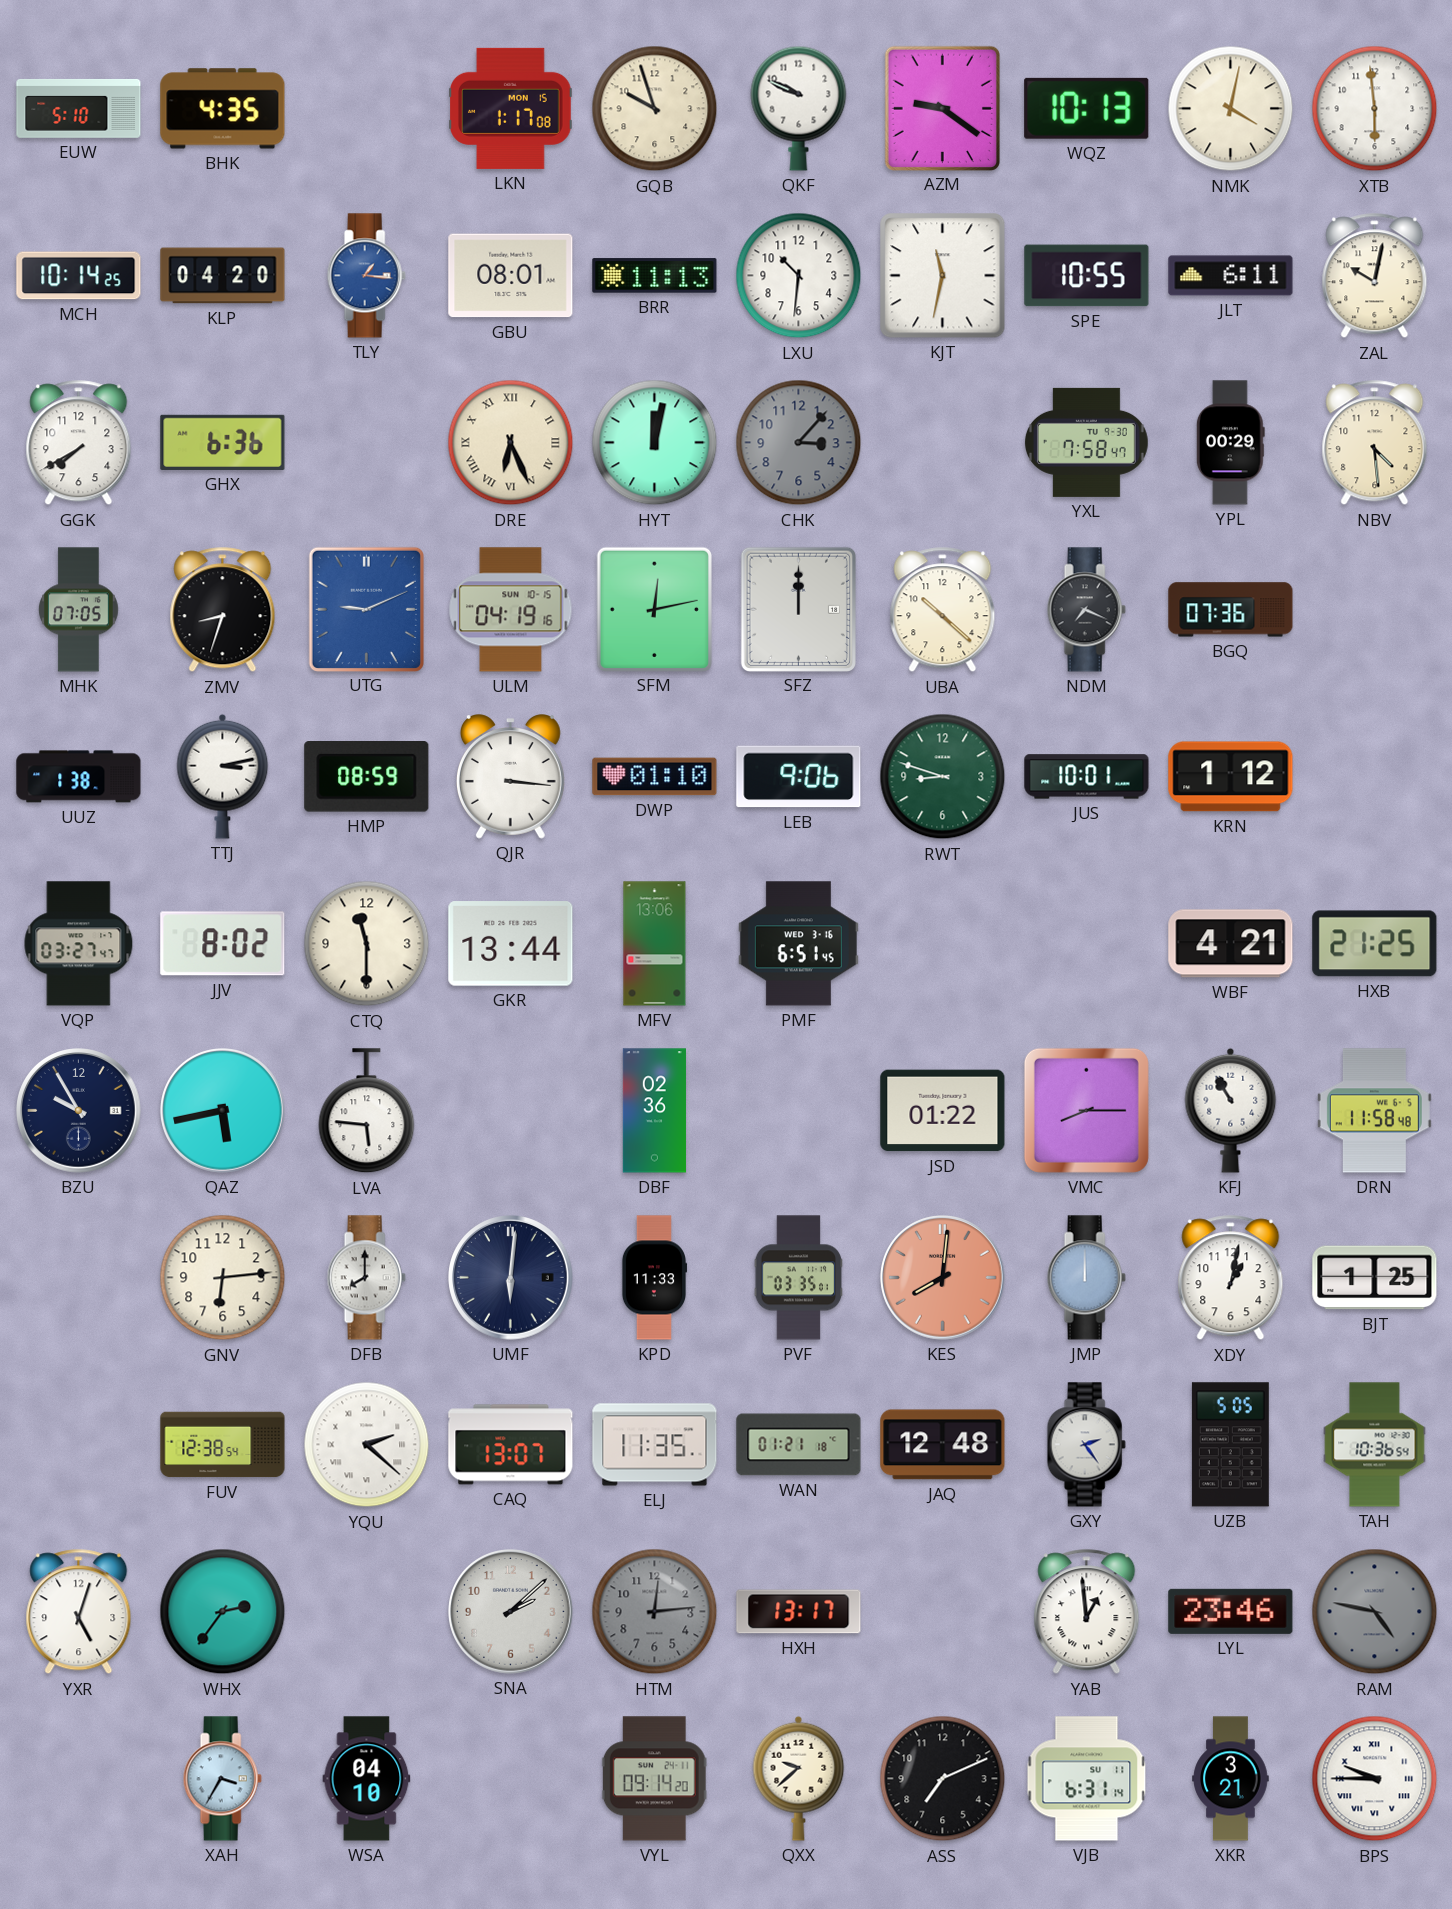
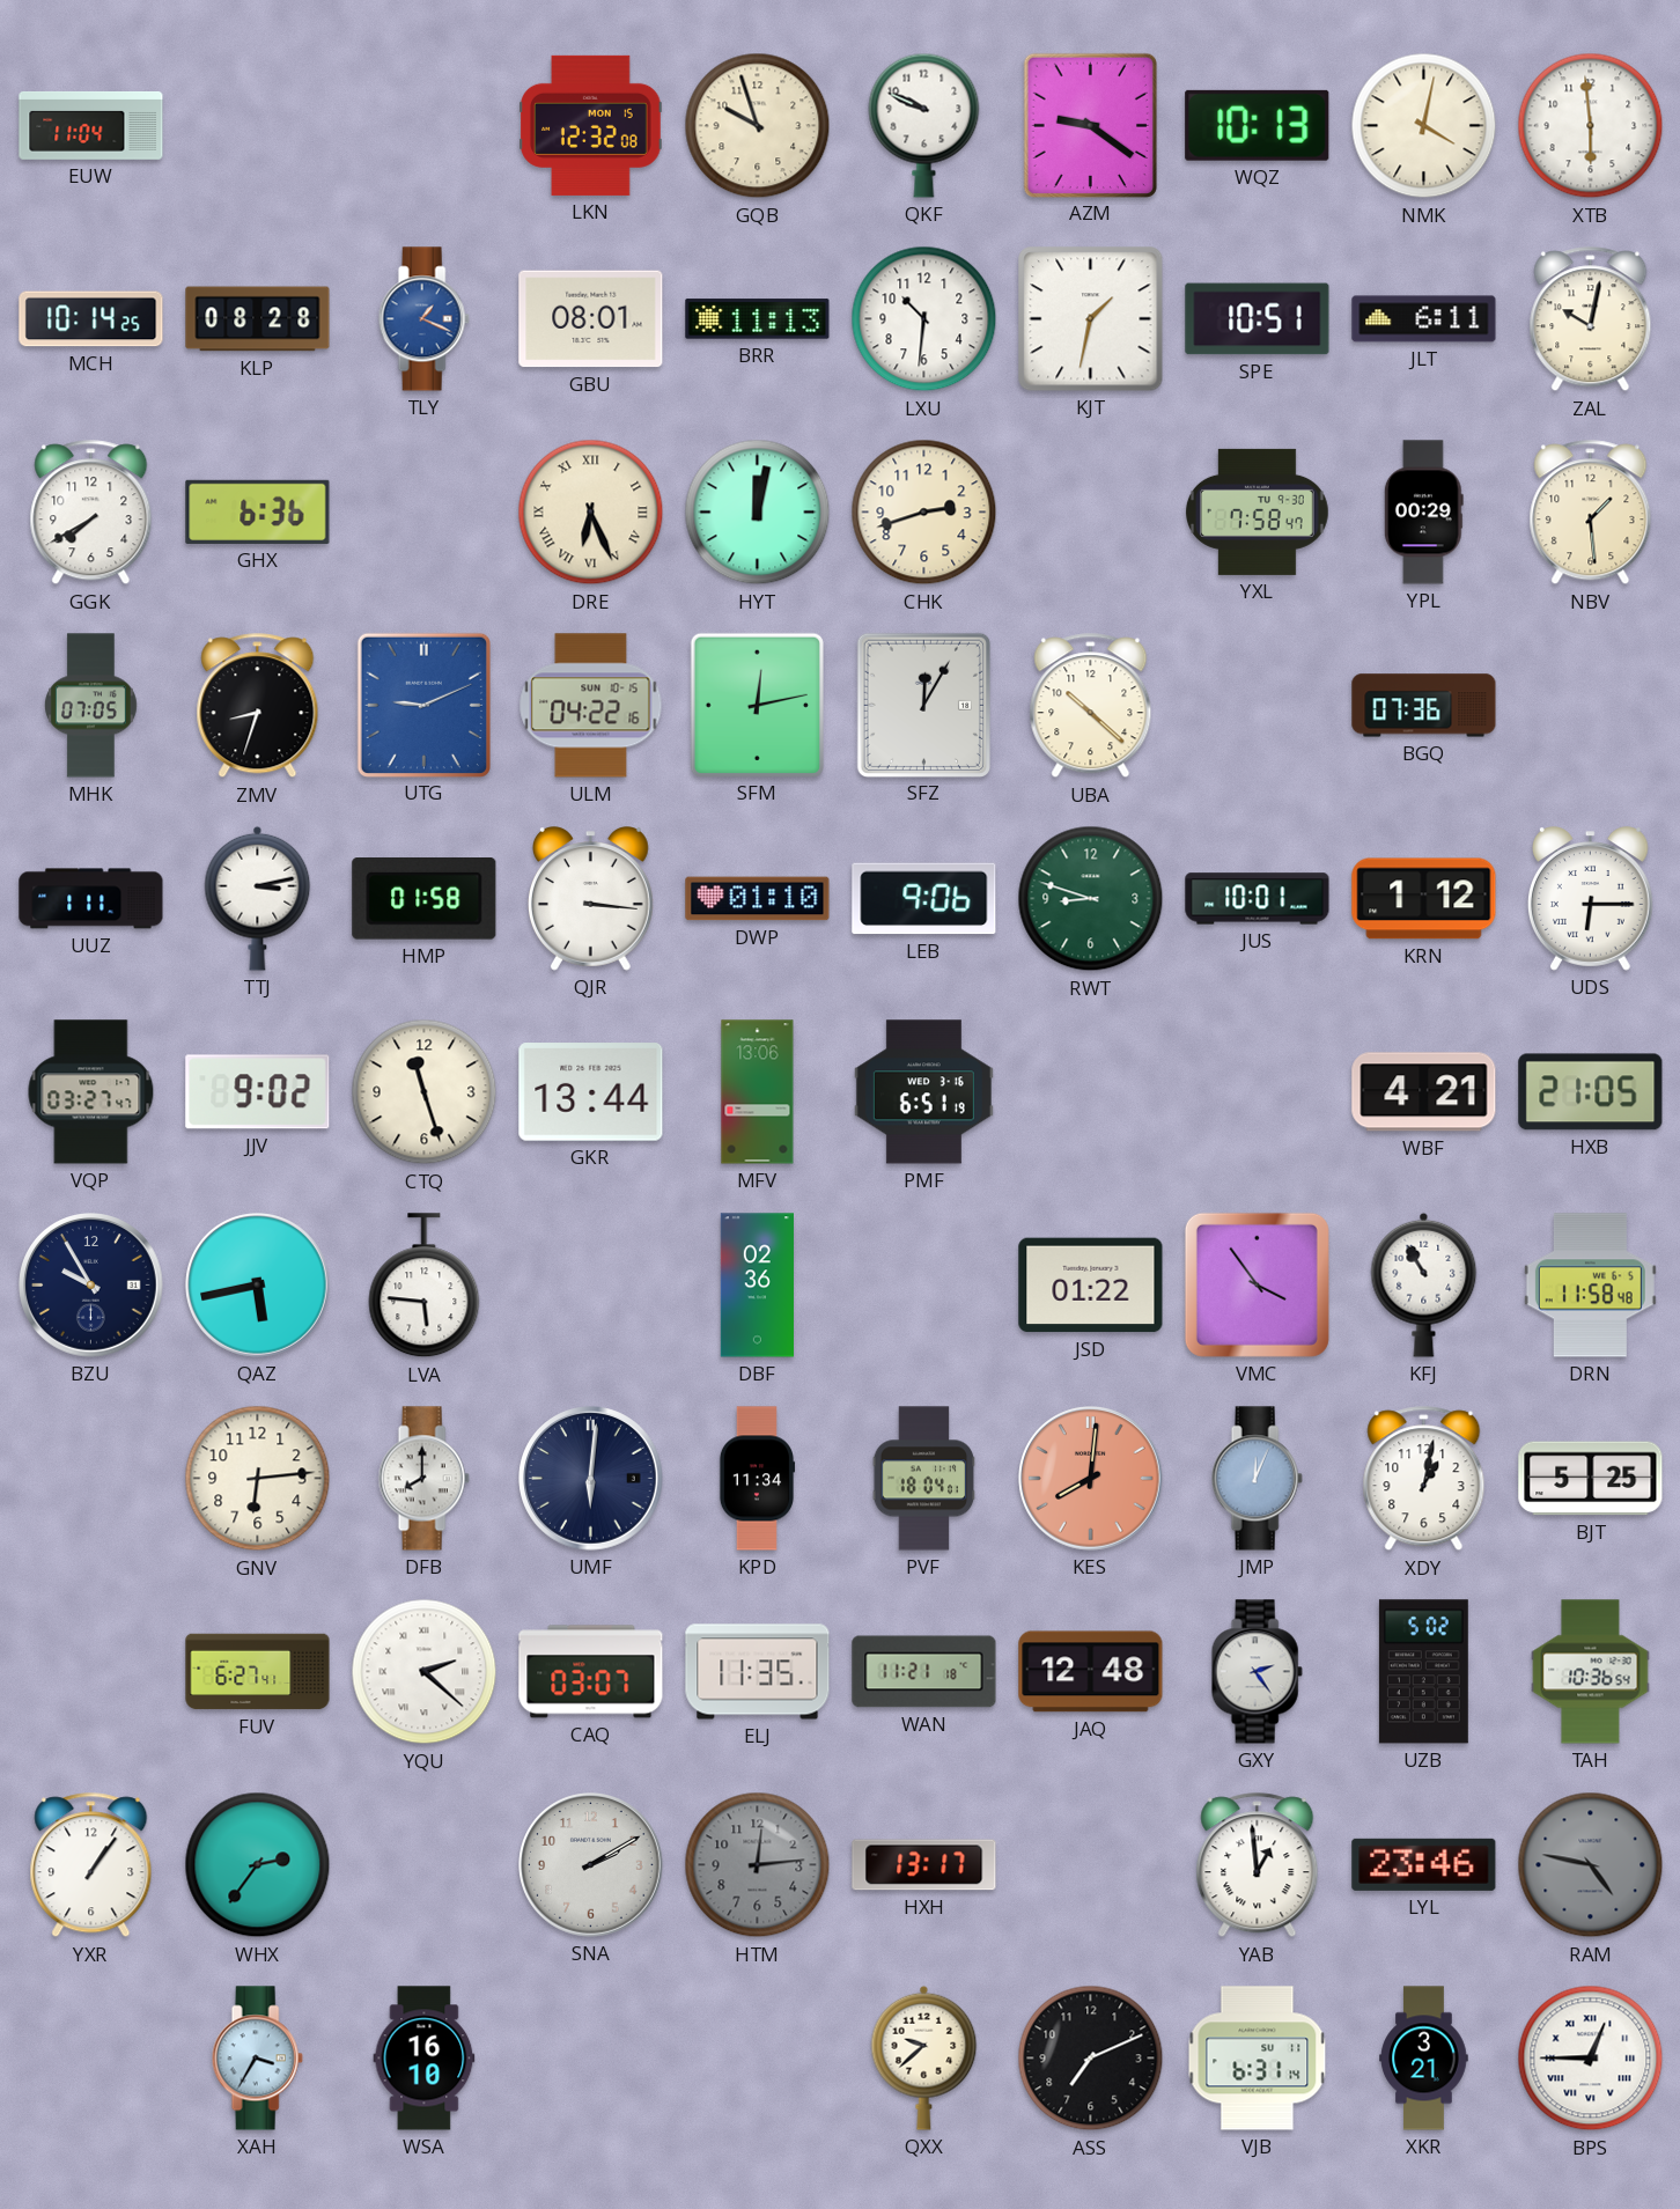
EUW: 5:10 -> 11:04 (91, 125)
BHK: 4:35 -> none (223, 109)
LKN: 1:17 -> 12:32 (591, 125)
KLP: 04:20 -> 08:28 (258, 319)
TLY: 1:16 -> 1:19 (423, 319)
KJT: 11:32 -> 1:32 (1091, 319)
SPE: 10:55 -> 10:51 (1258, 319)
CHK: 3:07 -> 2:42 (924, 513)
CHK dial: grey -> cream (924, 513)
NBV: 4:29 -> 1:29 (1591, 513)
ULM: 04:19 -> 04:22 (591, 706)
SFZ: 12:00 -> 12:05 (923, 705)
NDM: 7:19 -> none (1086, 610)
UUZ: 1:38 -> 1:11 (91, 899)
HMP: 08:59 -> 01:58 (425, 899)
UDS: none -> 6:15 (1591, 899)
JJV: 8:02 -> 9:02 (258, 1092)
CTQ: 11:30 -> 11:27 (425, 1092)
PMF: 6:51:45 -> 6:51:19 (923, 1092)
HXB: 21:25 -> 21:05 (1591, 1092)
VMC: 8:15 -> 3:54 (1257, 1284)
KPD: 11:33 -> 11:34 (757, 1479)
PVF: 03:35 -> 18:04 (924, 1479)
JMP: 12:00 -> 12:04 (1257, 1479)
BJT: 1:25 -> 5:25 (1591, 1479)
FUV: 12:38 -> 6:27 (258, 1672)
CAQ: 13:07 -> 03:07 (591, 1672)
WAN: 01:21 -> 11:21 (924, 1672)
UZB: 5:05 -> 5:02 (1423, 1672)
YXR: 5:03 -> 1:06 (91, 1865)
SNA: 2:08 -> 2:10 (591, 1865)
WSA: 04:10 -> 16:10 (425, 2059)
VYL: 09:14 -> none (654, 1779)
BPS: 9:45 -> 12:45 (1591, 2059)
